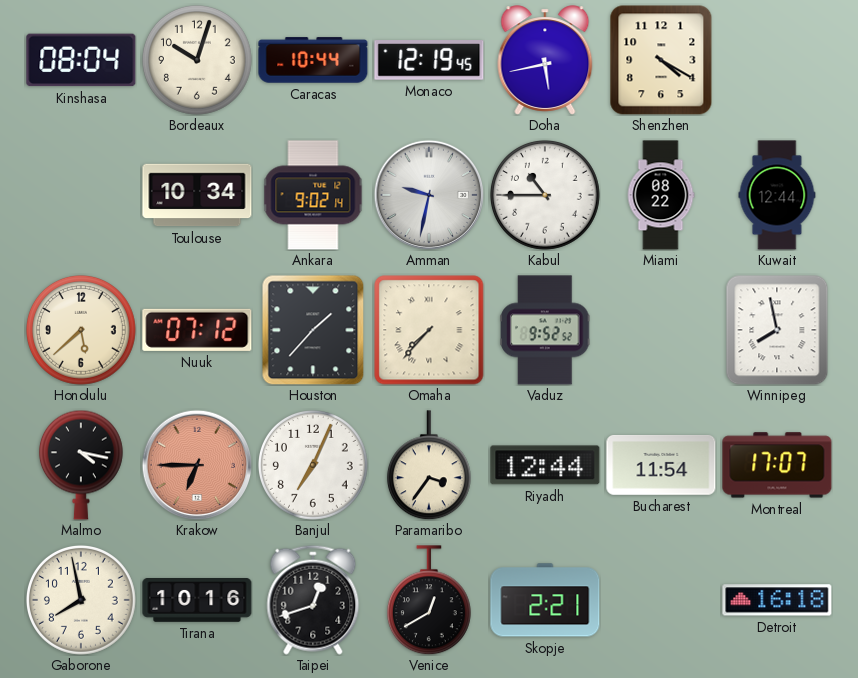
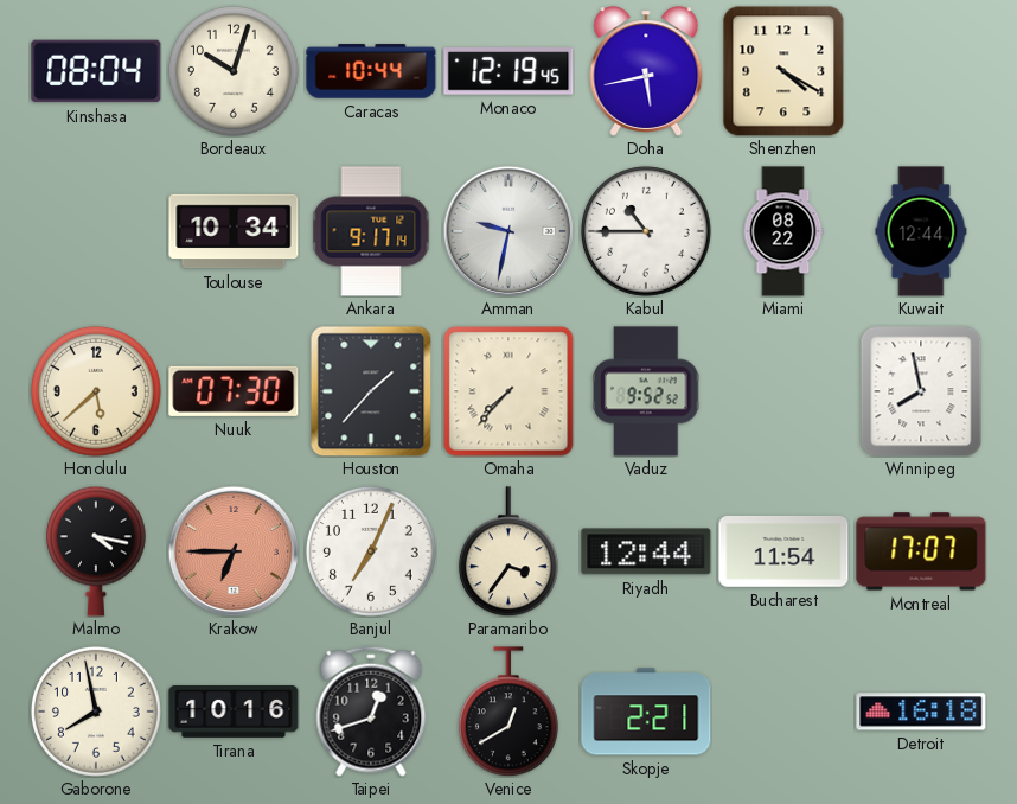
Ankara: 9:02 -> 9:17 (371, 231)
Nuuk: 07:12 -> 07:30 (234, 391)
